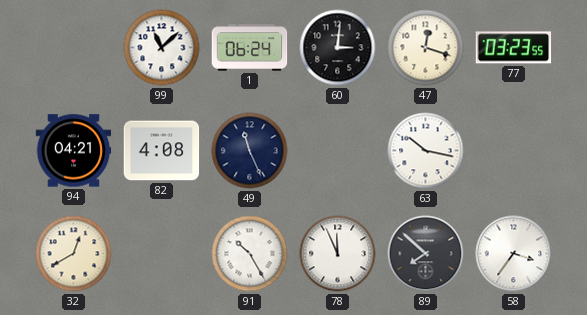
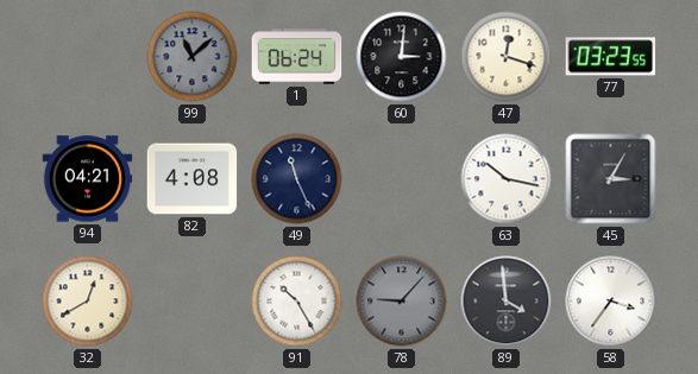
99 dial: white -> grey (193, 57)
45: none -> 3:05 (611, 179)
78: 11:56 -> 9:07 (402, 302)
78 dial: white -> grey (402, 302)
89: 7:52 -> 3:59 (507, 302)
